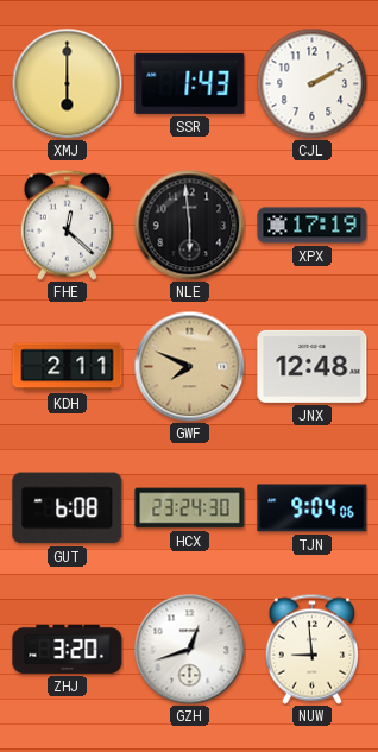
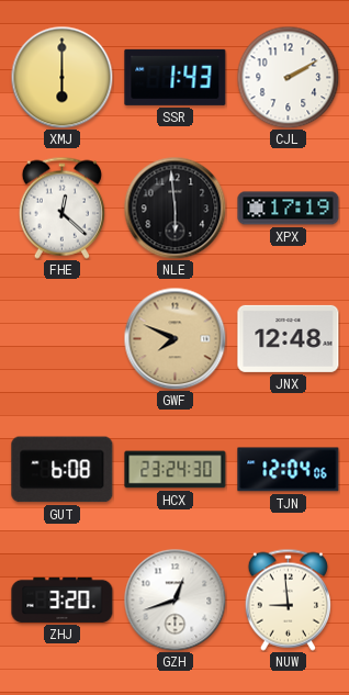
KDH: 2:11 -> none (68, 367)
TJN: 9:04 -> 12:04 (289, 470)
